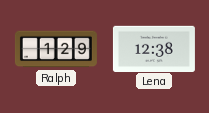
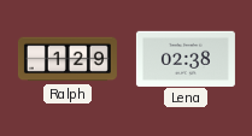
Lena: 12:38 -> 02:38 (186, 58)
